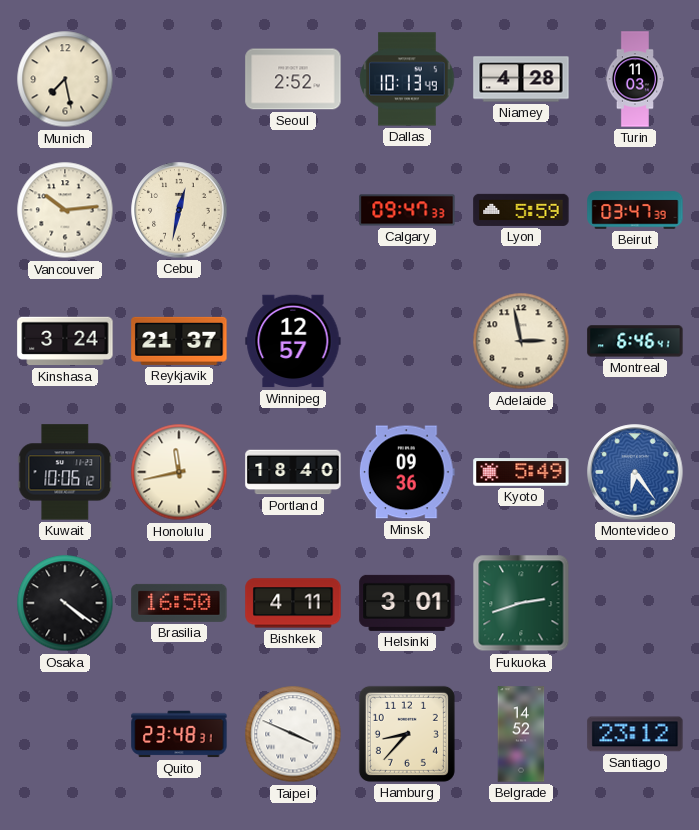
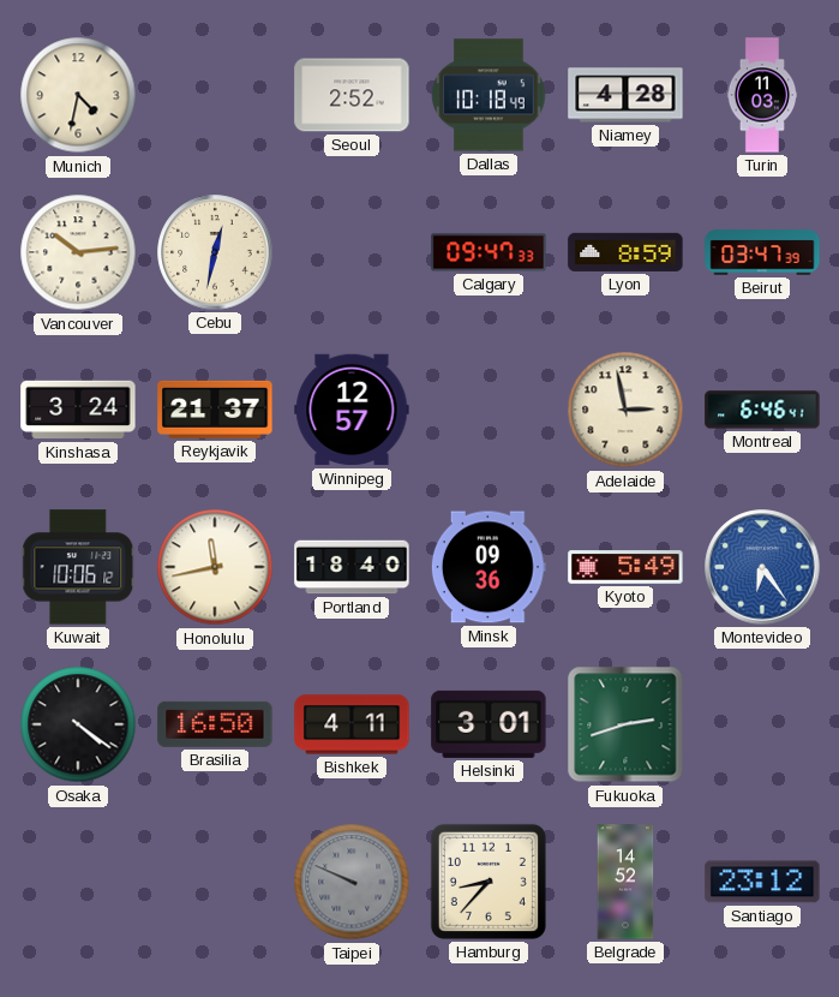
Munich: 7:28 -> 4:32 (78, 95)
Dallas: 10:13 -> 10:18 (489, 95)
Lyon: 5:59 -> 8:59 (625, 252)
Quito: 23:48 -> none (179, 734)
Taipei: 3:49 -> 9:49 (352, 882)
Taipei dial: white -> grey (352, 882)
